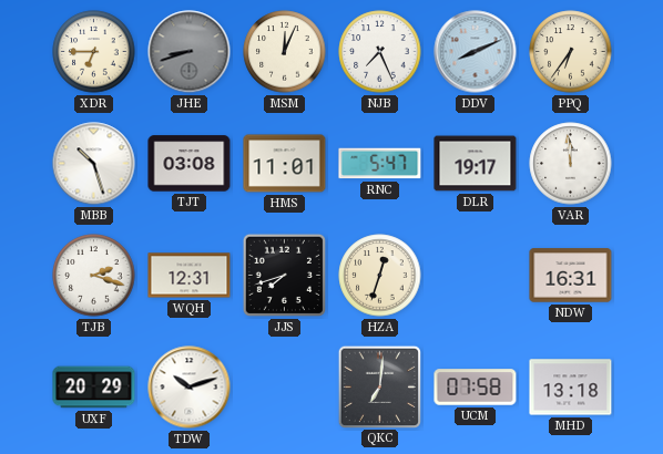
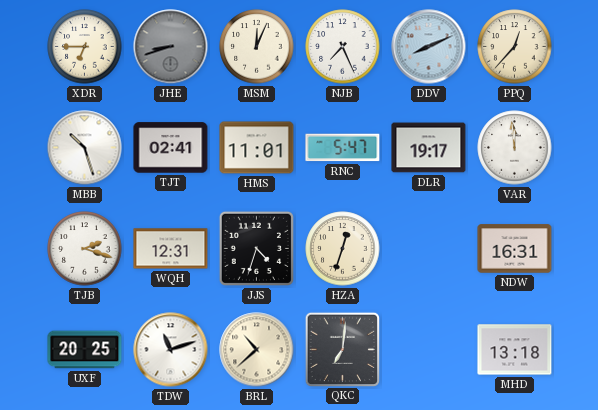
PPQ: 6:36 -> 12:37 (515, 47)
TJT: 03:08 -> 02:41 (171, 148)
JJS: 7:42 -> 4:33 (256, 248)
UXF: 20:29 -> 20:25 (85, 350)
TDW: 10:12 -> 11:12 (171, 350)
BRL: none -> 10:38 (257, 350)
UCM: 07:58 -> none (476, 388)
